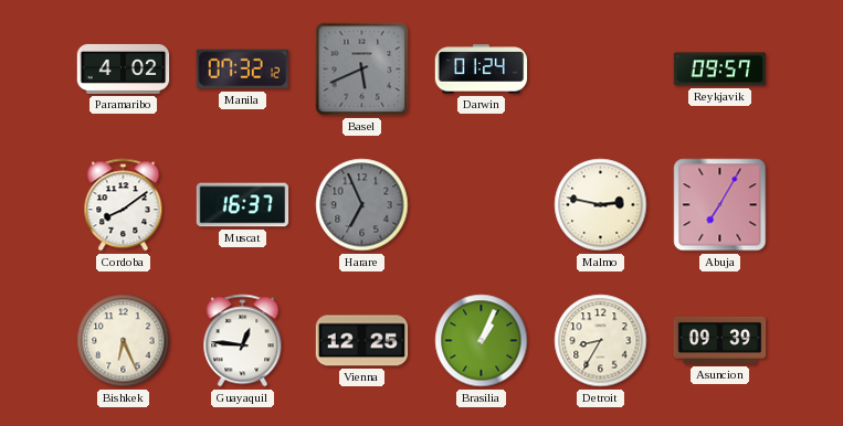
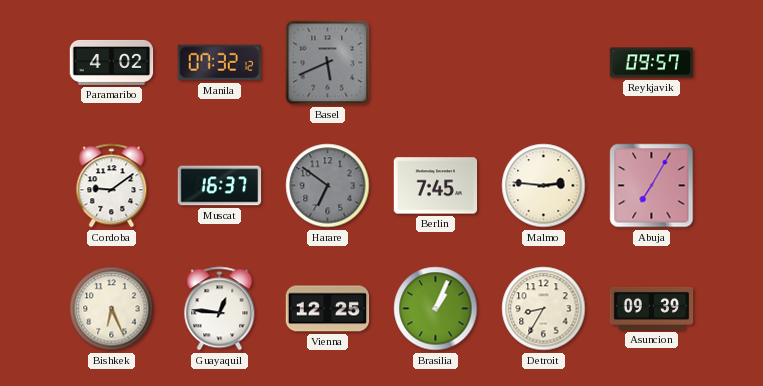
Darwin: 01:24 -> none (482, 70)
Cordoba: 8:09 -> 9:09 (112, 186)
Harare: 6:56 -> 6:51 (328, 186)
Berlin: none -> 7:45 (436, 186)
Malmo: 2:47 -> 2:46 (544, 186)
